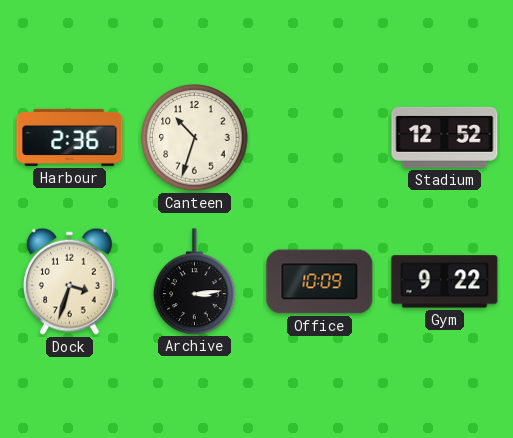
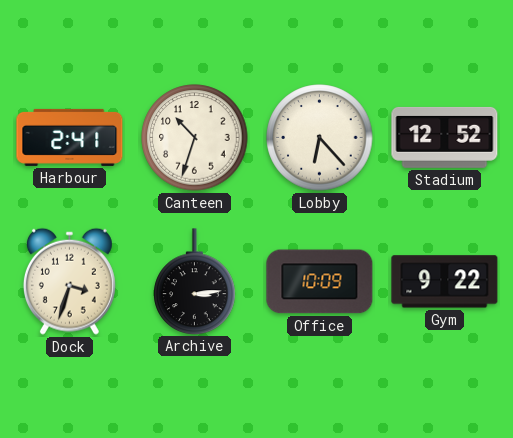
Harbour: 2:36 -> 2:41 (70, 137)
Lobby: none -> 6:23 (320, 138)
